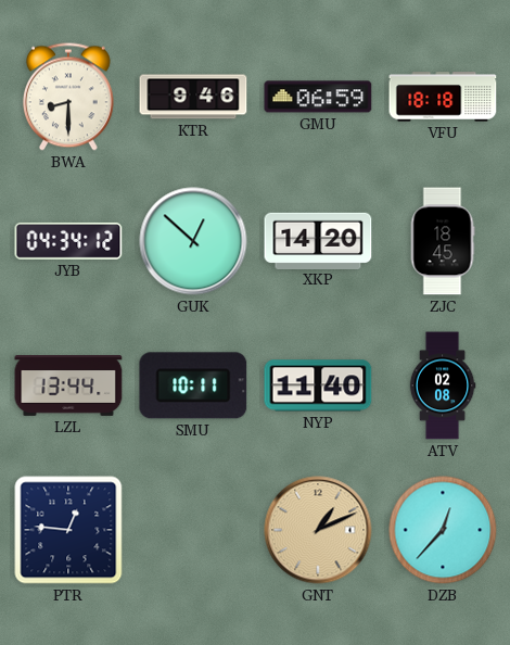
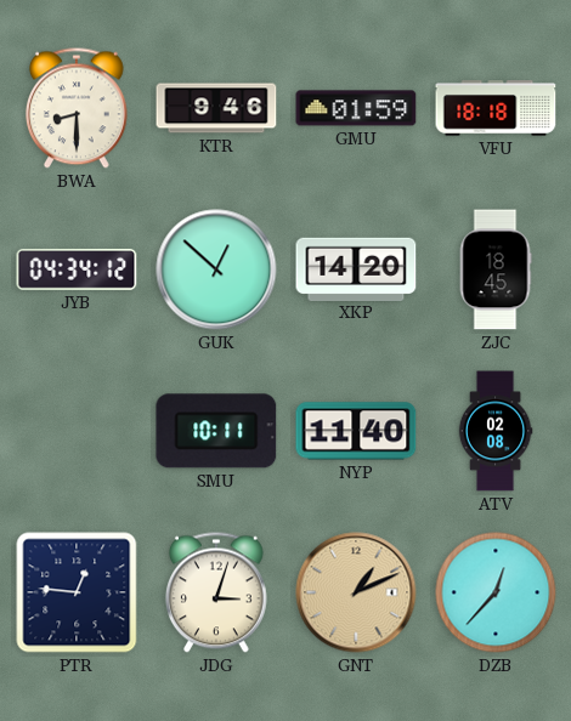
GMU: 06:59 -> 01:59 (356, 108)
LZL: 13:44 -> none (68, 387)
JDG: none -> 3:03 (216, 592)
